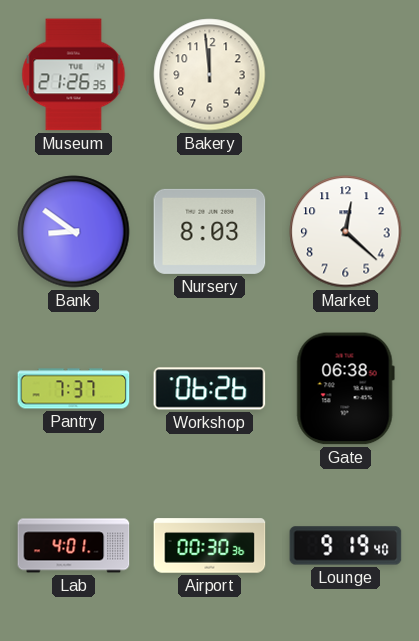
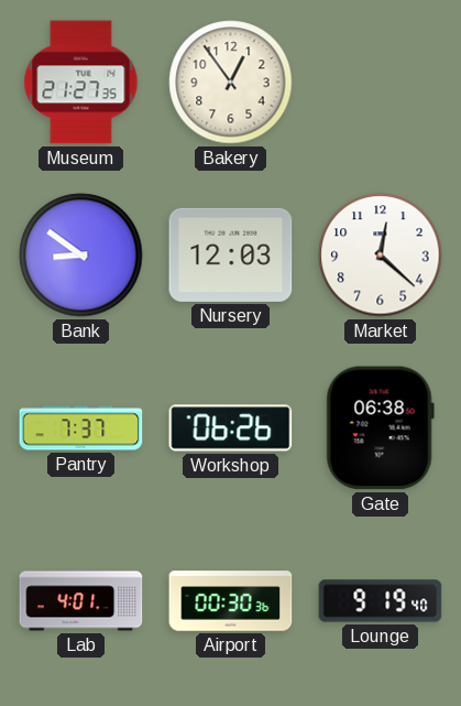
Museum: 21:26 -> 21:27 (81, 83)
Bakery: 11:59 -> 12:54 (231, 83)
Nursery: 8:03 -> 12:03 (231, 254)
